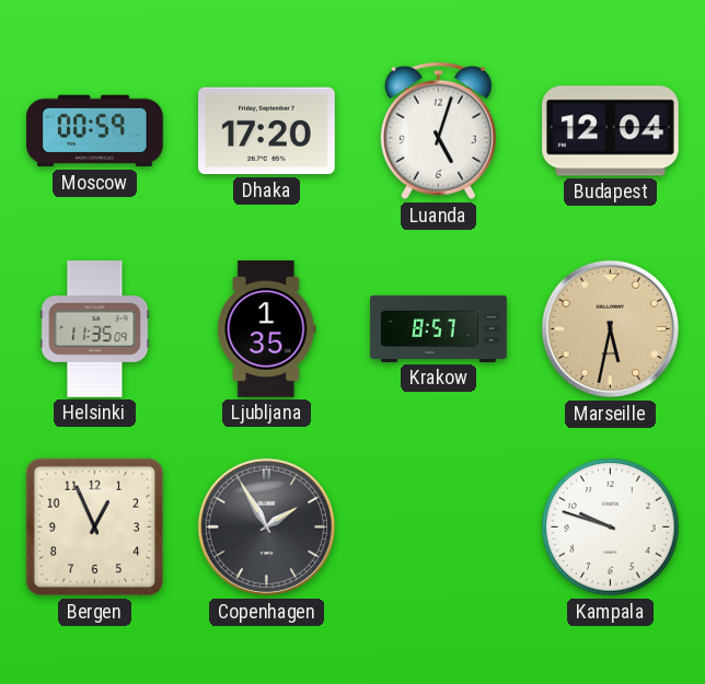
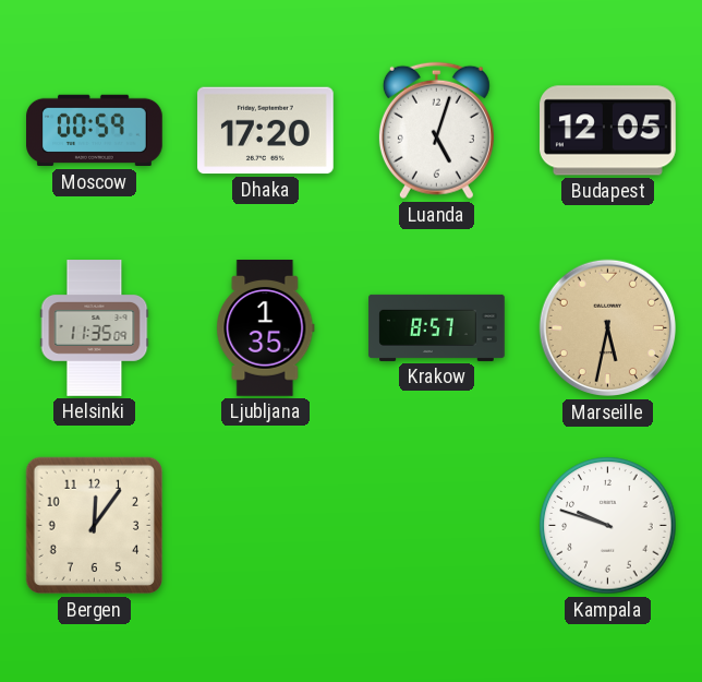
Budapest: 12:04 -> 12:05 (608, 131)
Bergen: 12:56 -> 12:06 (95, 526)
Copenhagen: 1:55 -> none (267, 528)
